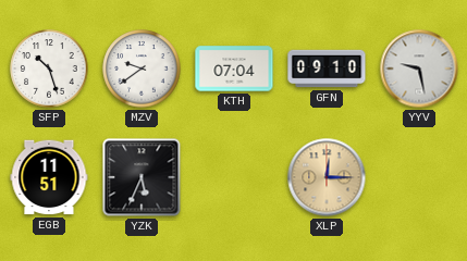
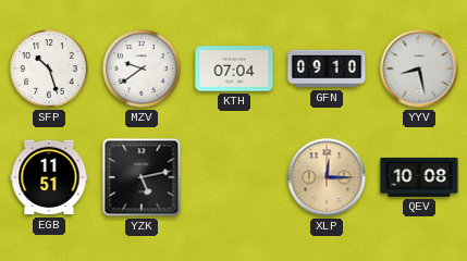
YYV: 9:28 -> 8:28 (419, 69)
YZK: 5:34 -> 5:13 (142, 177)
QEV: none -> 10:08 (419, 177)
